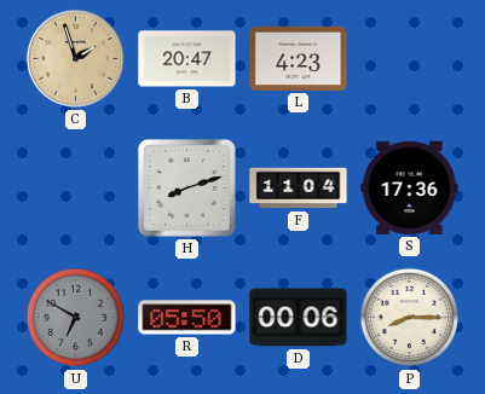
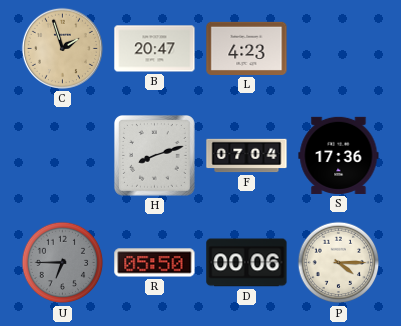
F: 11:04 -> 07:04 (247, 156)
U: 6:50 -> 6:45 (63, 263)
P: 8:15 -> 4:15 (339, 263)
